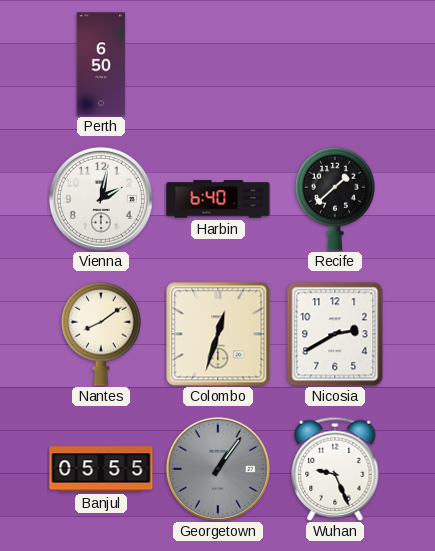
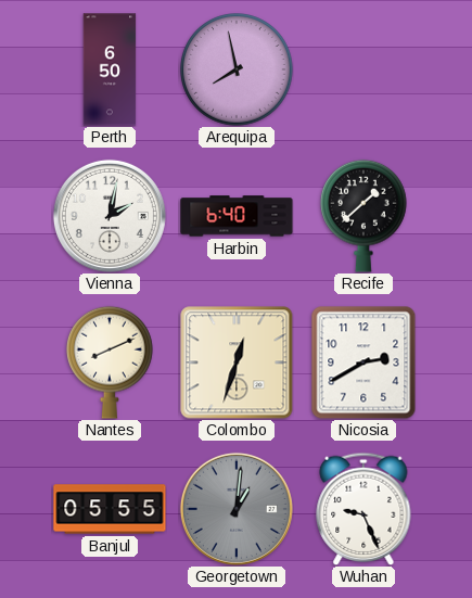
Arequipa: none -> 7:58 (237, 69)
Nantes: 8:09 -> 8:11 (111, 362)
Georgetown: 1:06 -> 1:01 (237, 509)
